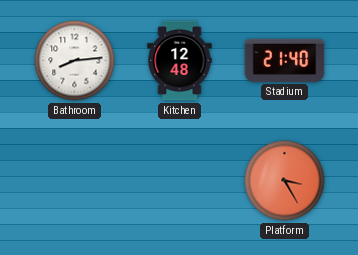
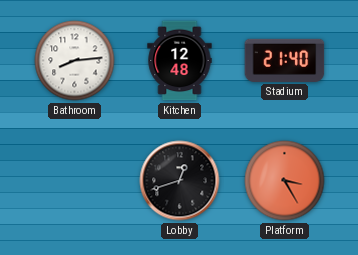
Lobby: none -> 12:42 (180, 181)
